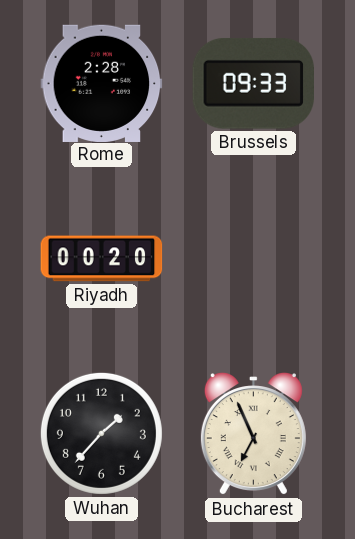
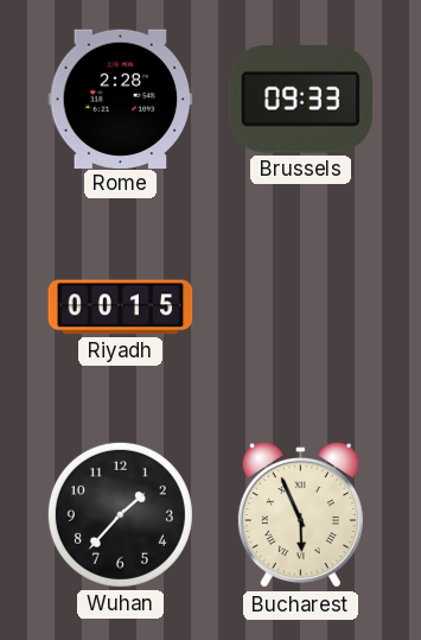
Riyadh: 00:20 -> 00:15 (121, 308)
Bucharest: 6:56 -> 5:56 (300, 515)
